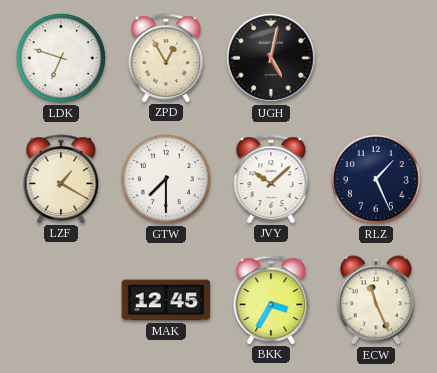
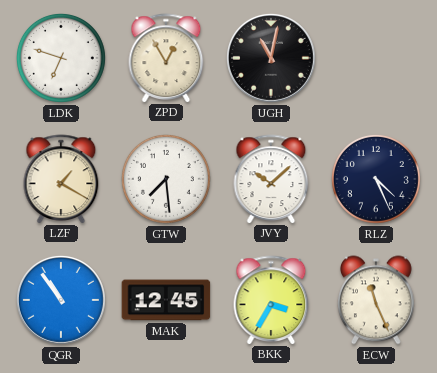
UGH: 5:02 -> 11:02 (271, 58)
GTW: 7:30 -> 7:29 (166, 179)
RLZ: 1:26 -> 4:26 (376, 179)
QGR: none -> 10:54 (61, 300)
